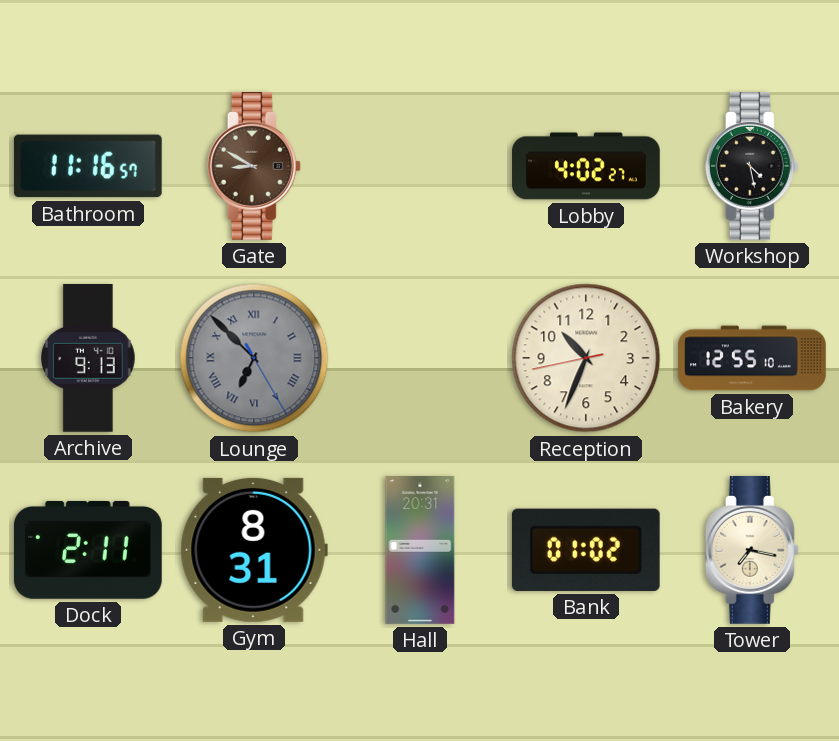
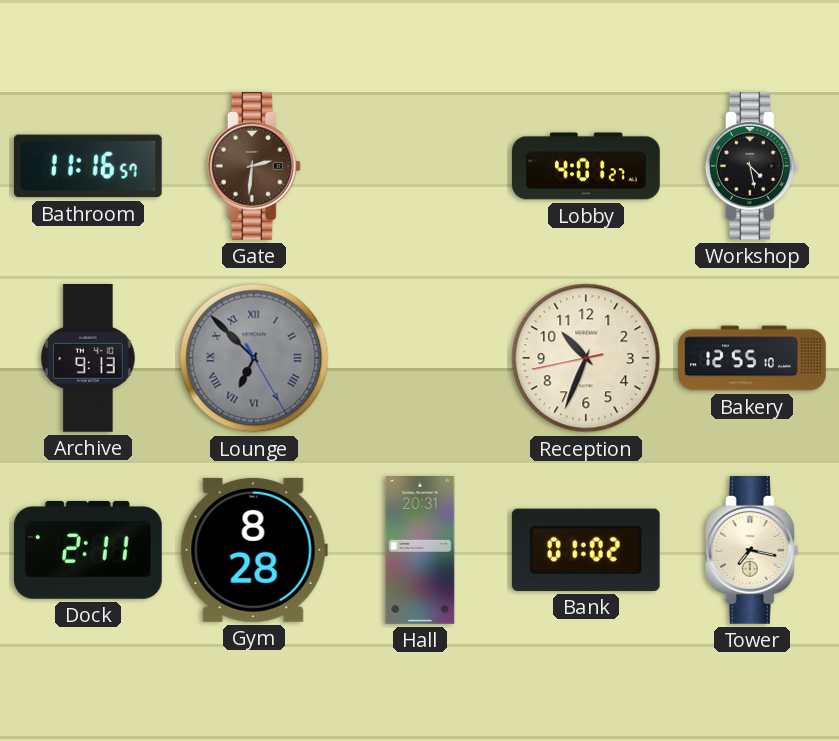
Gate: 8:50 -> 2:31 (254, 167)
Lobby: 4:02 -> 4:01 (586, 166)
Gym: 8:31 -> 8:28 (254, 550)
